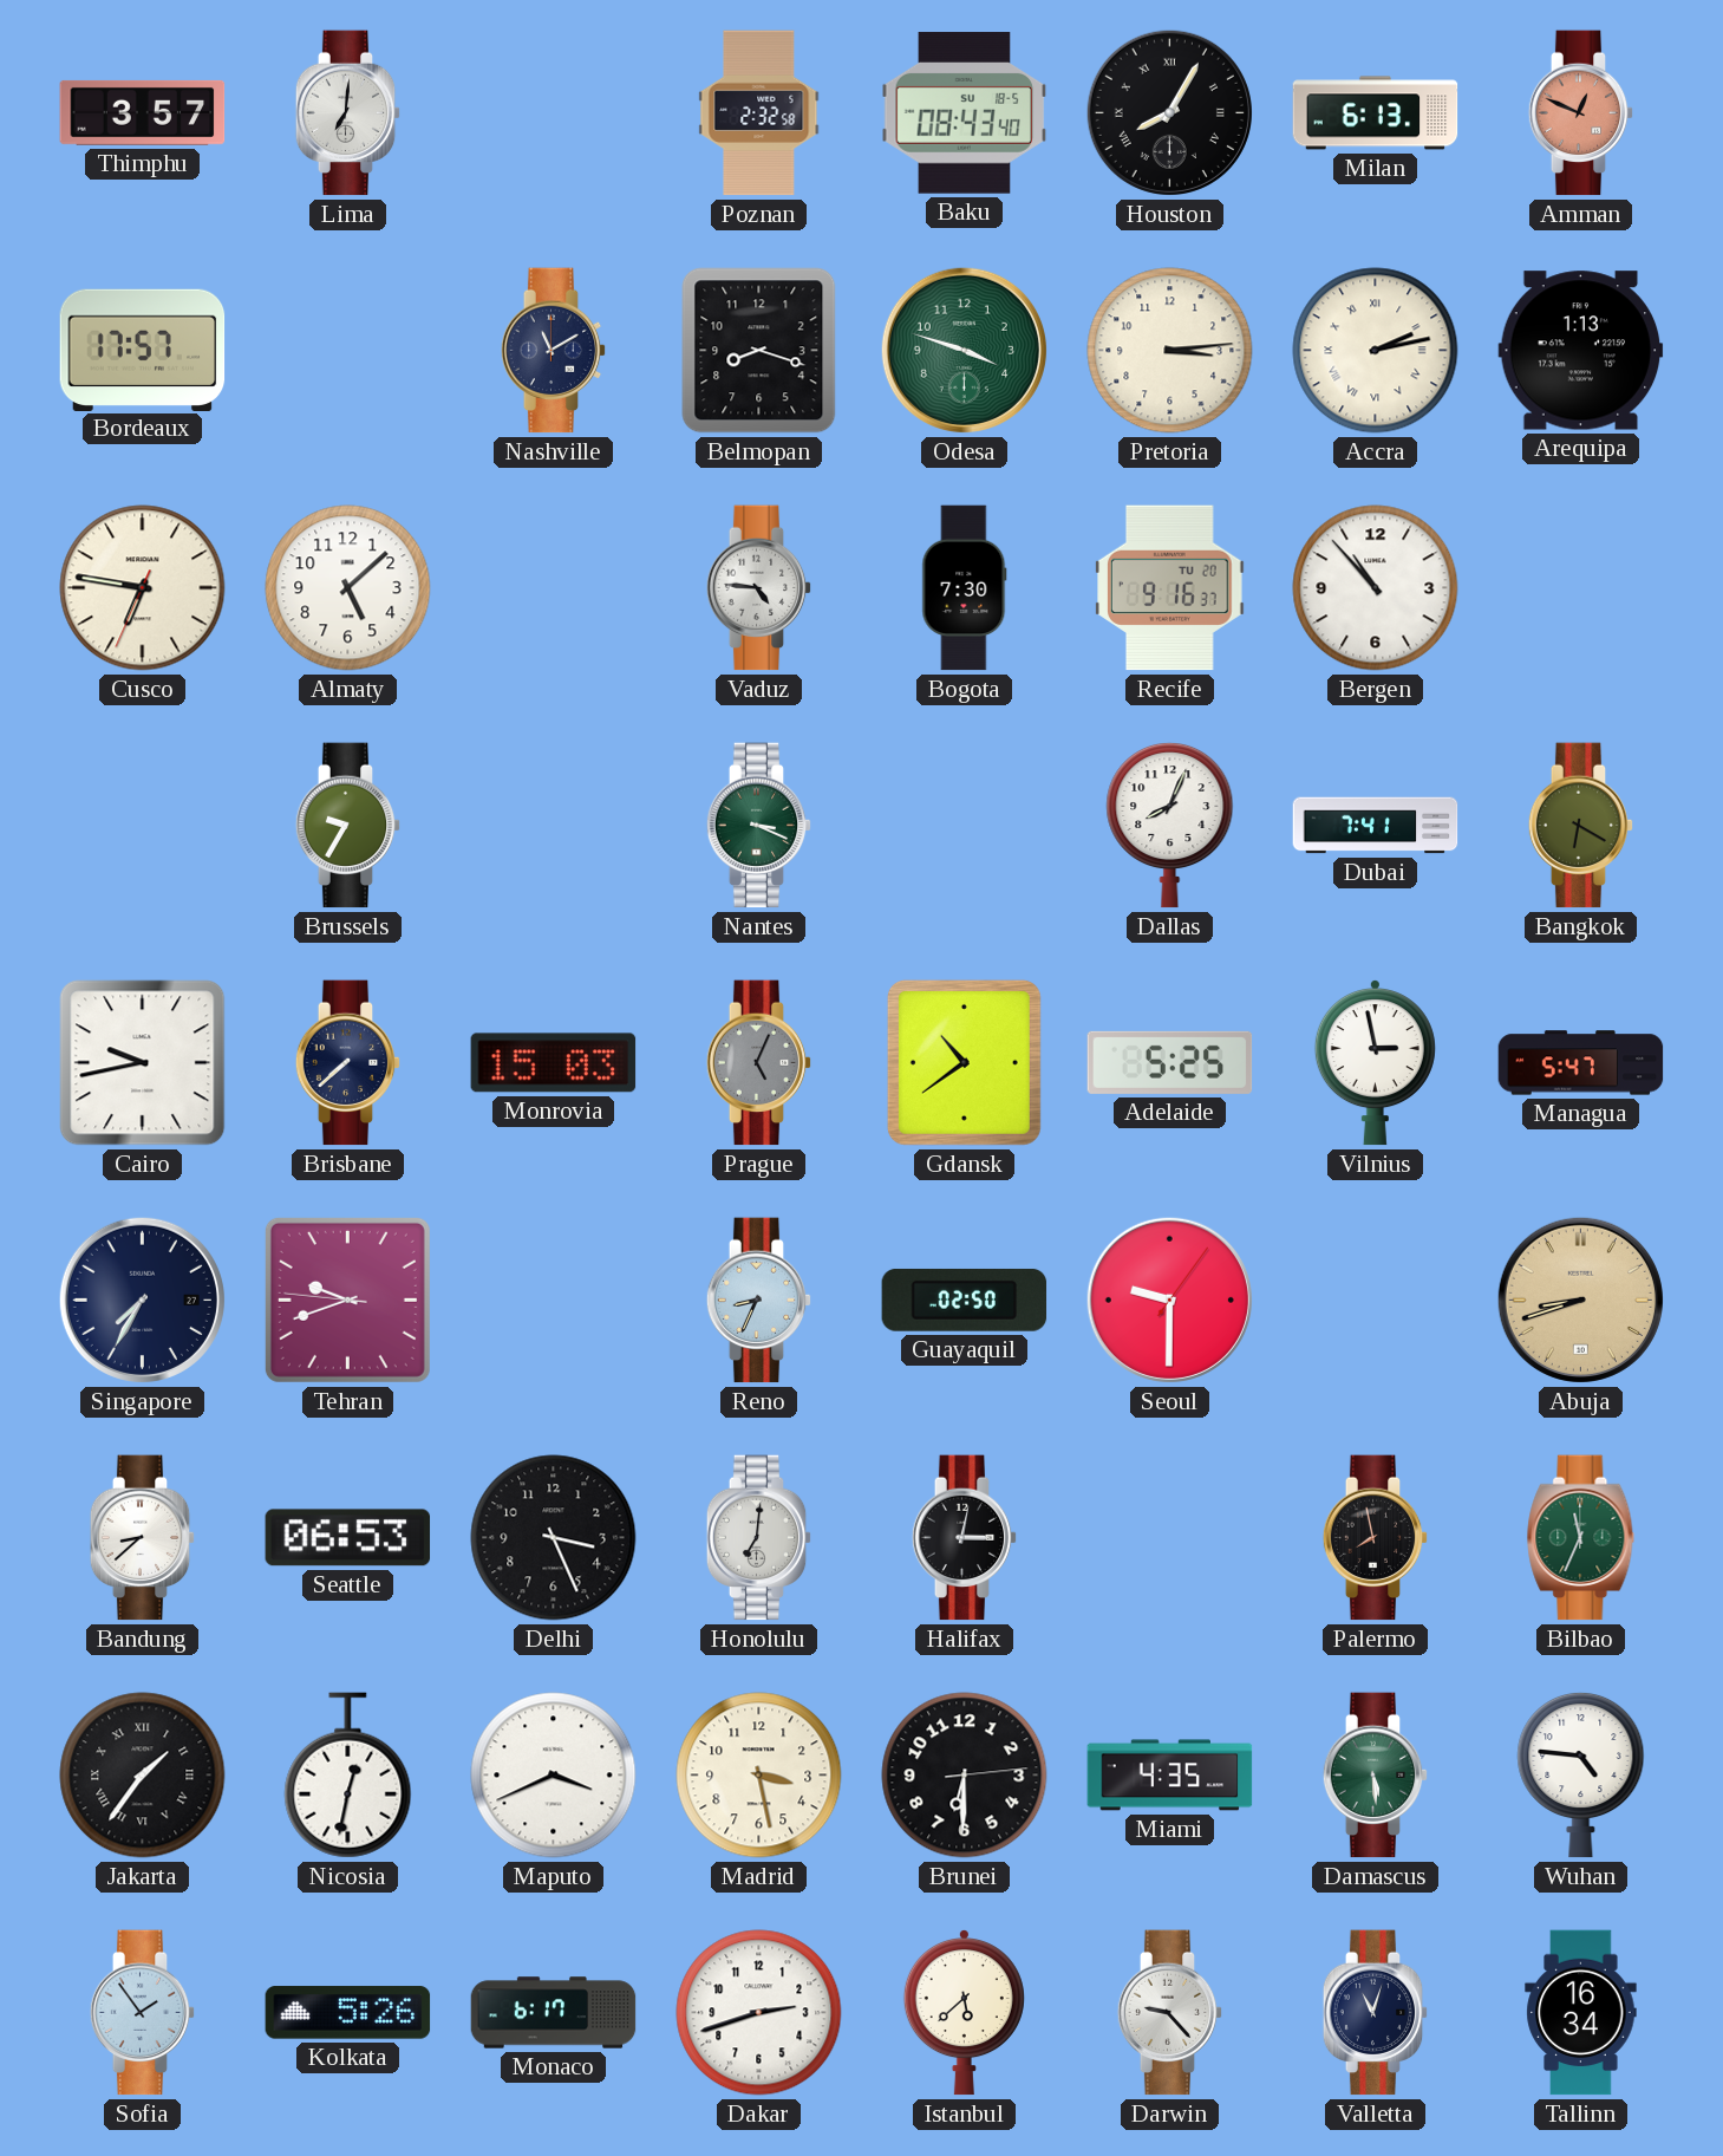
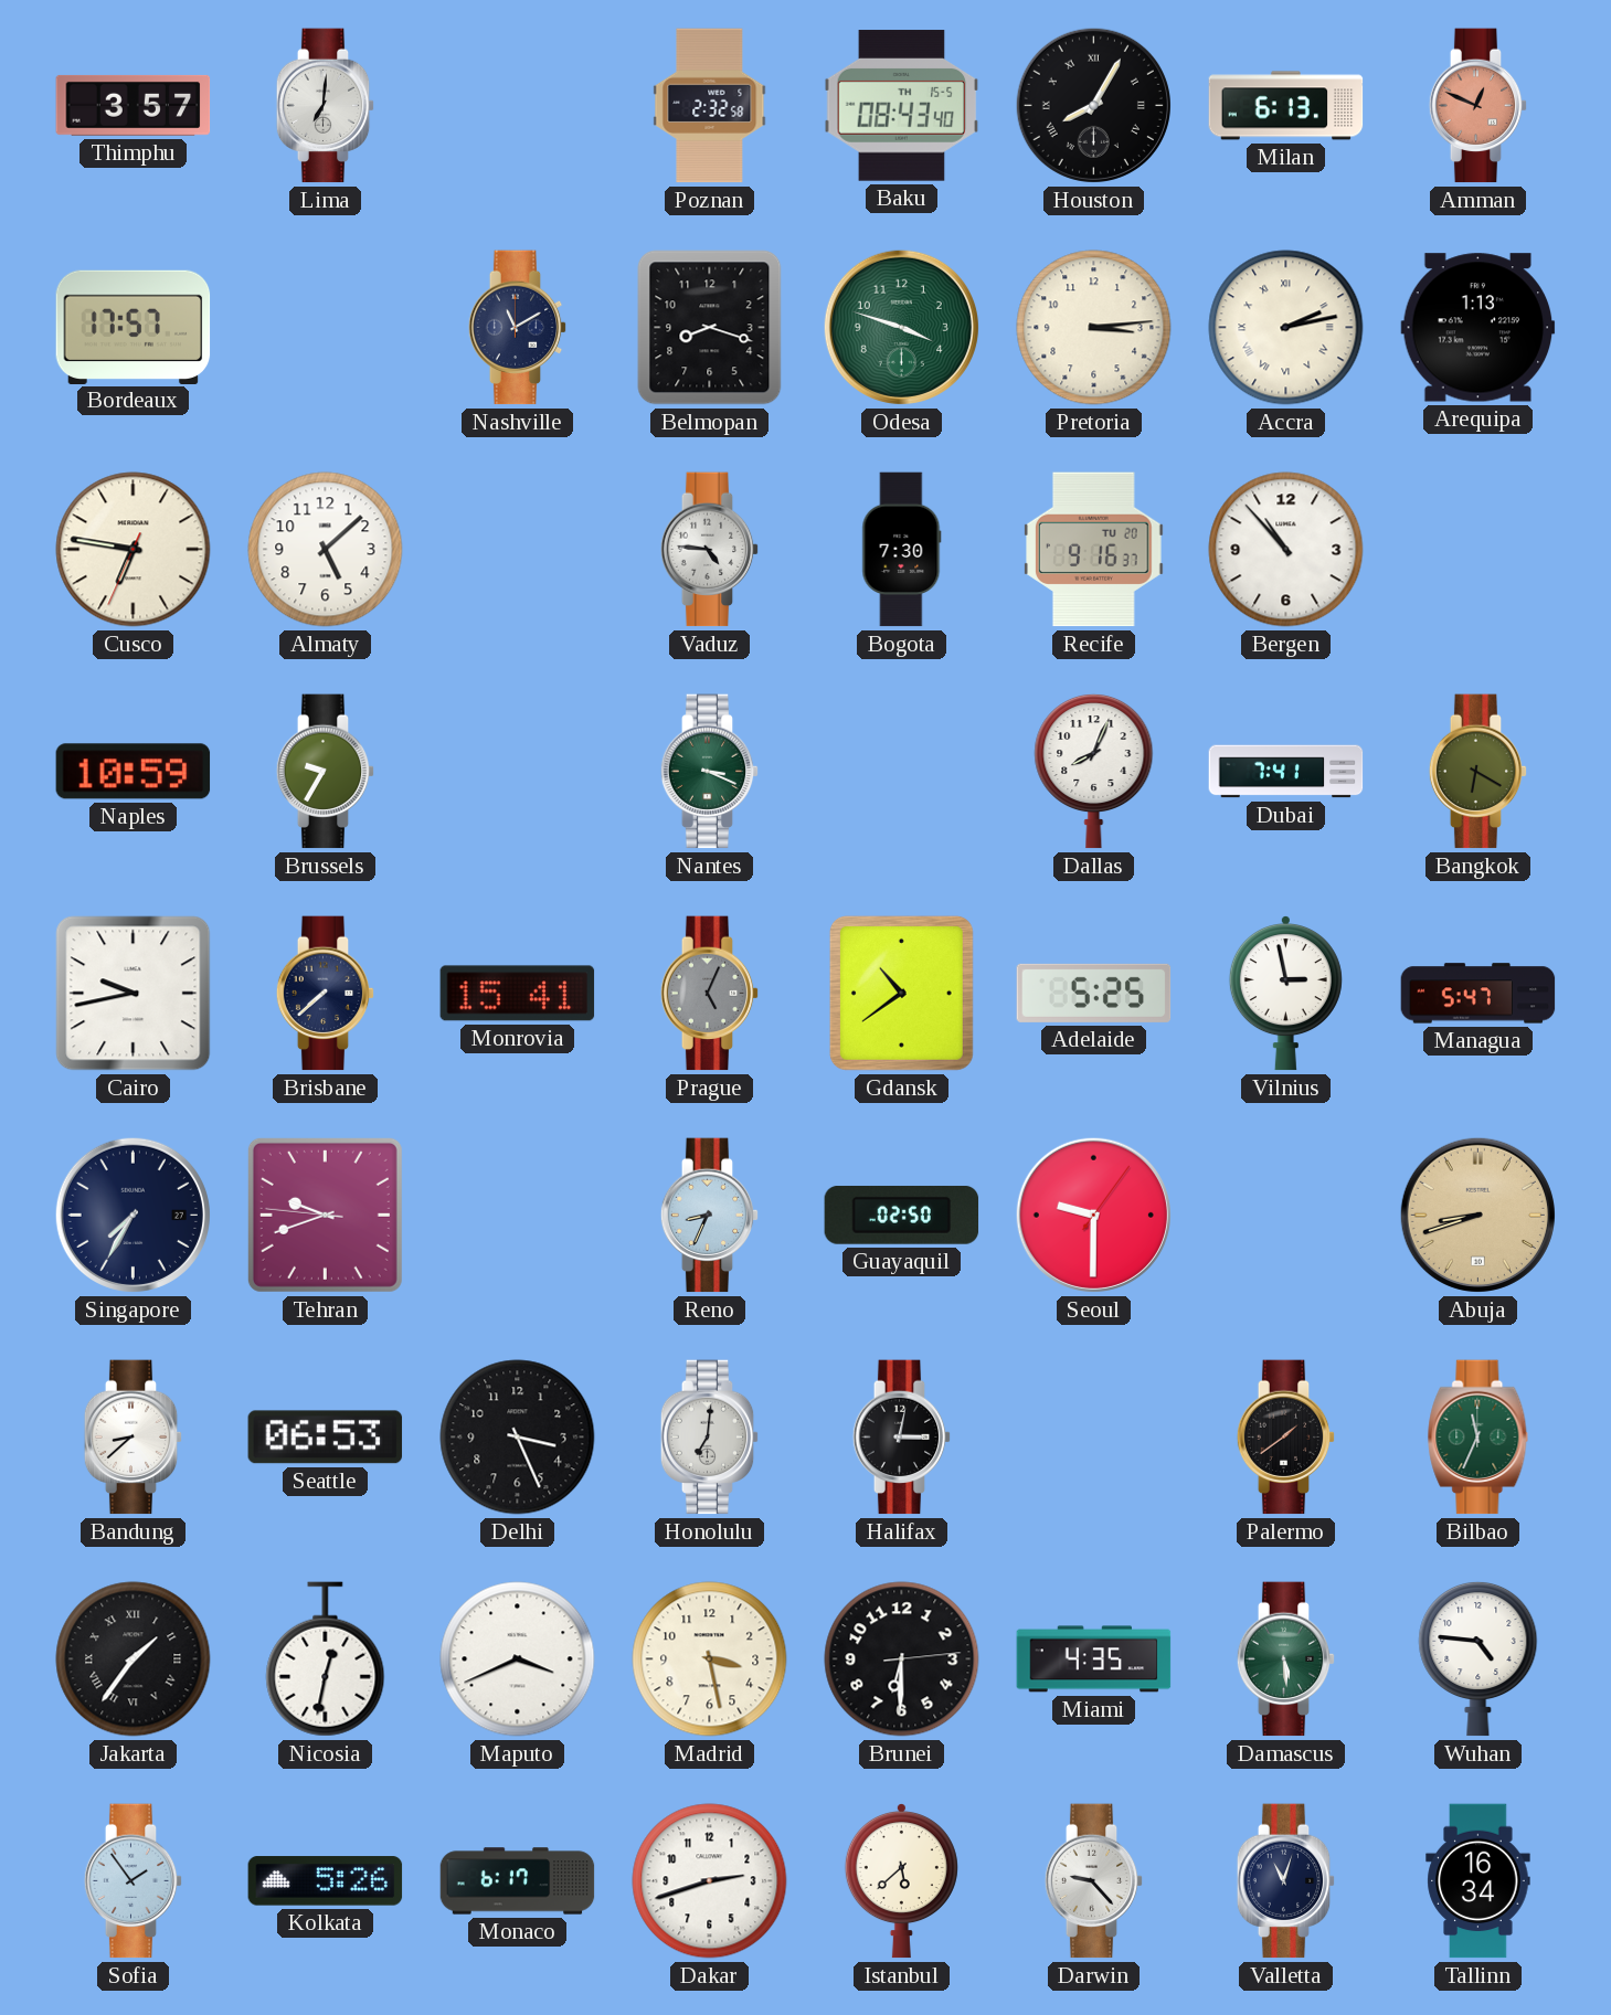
Baku date: SU 18-5 -> TH 15-5 (902, 106)
Naples: none -> 10:59 (134, 772)
Monrovia: 15:03 -> 15:41 (518, 994)
Palermo: 7:58 -> 1:39 (1286, 1438)
